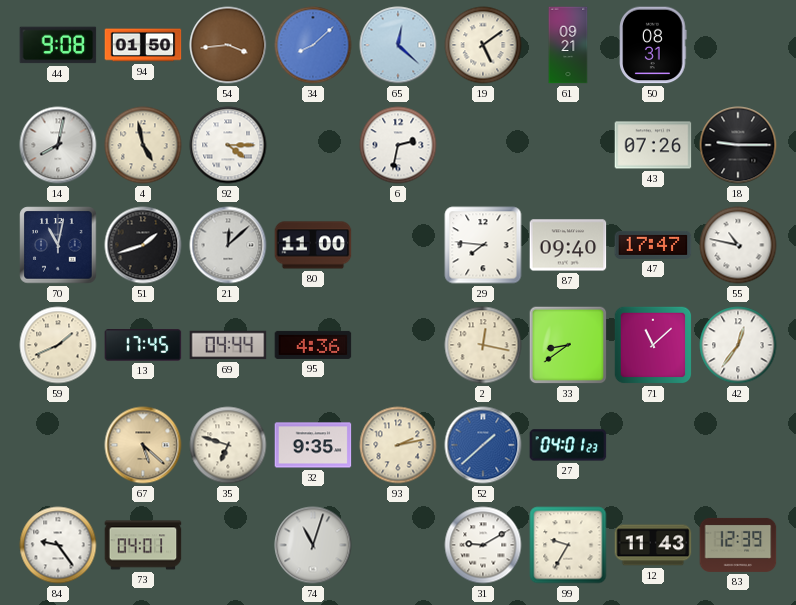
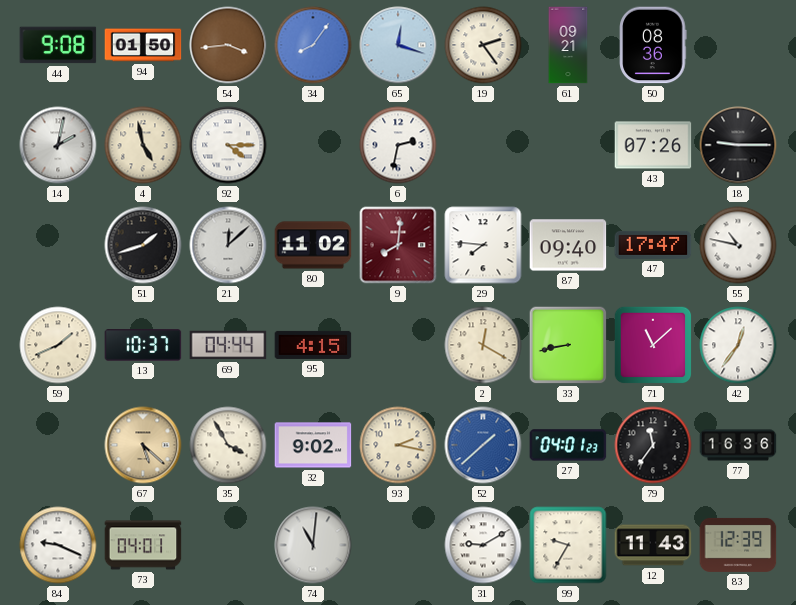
34: 8:08 -> 8:06 (313, 45)
65: 12:22 -> 12:18 (398, 45)
19: 5:09 -> 2:24 (483, 45)
50: 08:31 -> 08:36 (653, 45)
14: 8:02 -> 2:02 (58, 145)
70: 11:02 -> none (58, 245)
80: 11:00 -> 11:02 (313, 245)
9: none -> 8:01 (398, 245)
13: 17:45 -> 10:37 (143, 345)
95: 4:36 -> 4:15 (313, 345)
2: 12:17 -> 12:20 (483, 345)
33: 8:39 -> 8:43 (568, 345)
35: 6:48 -> 3:55 (228, 445)
32: 9:35 -> 9:02 (313, 445)
93: 2:13 -> 2:17 (398, 445)
79: none -> 11:36 (653, 445)
77: none -> 16:36 (738, 445)
84: 9:24 -> 9:19 (58, 545)
74: 11:03 -> 11:01 (313, 545)
